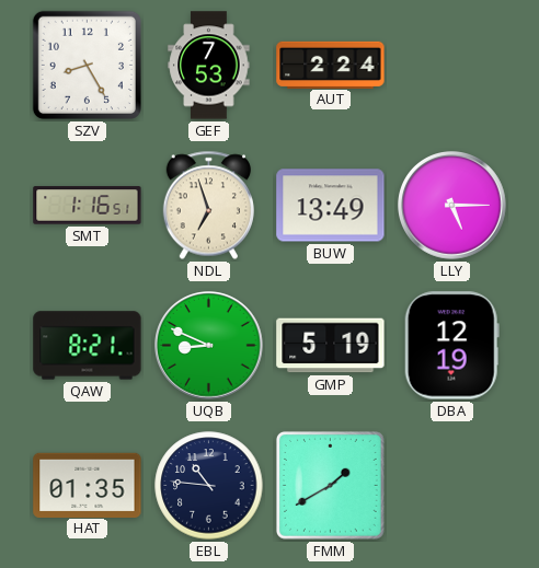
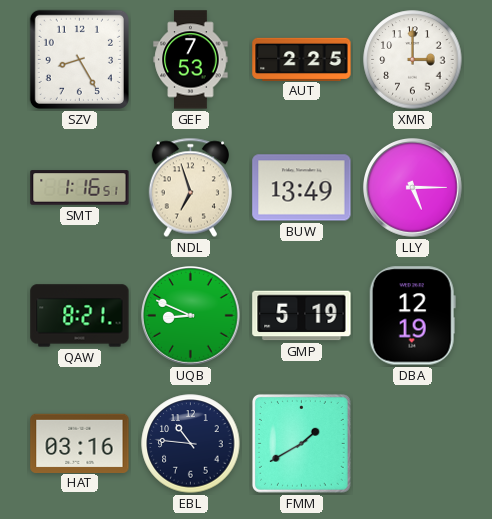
AUT: 2:24 -> 2:25 (302, 59)
XMR: none -> 3:00 (413, 60)
HAT: 01:35 -> 03:16 (80, 443)
